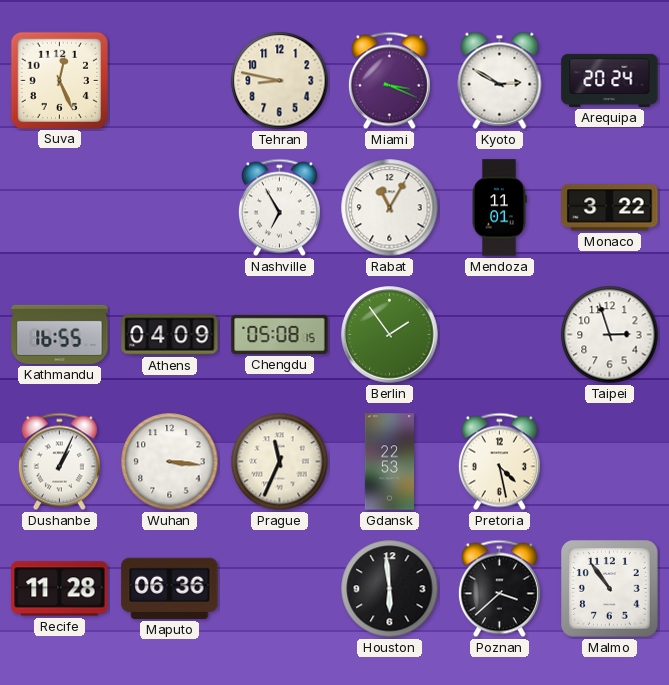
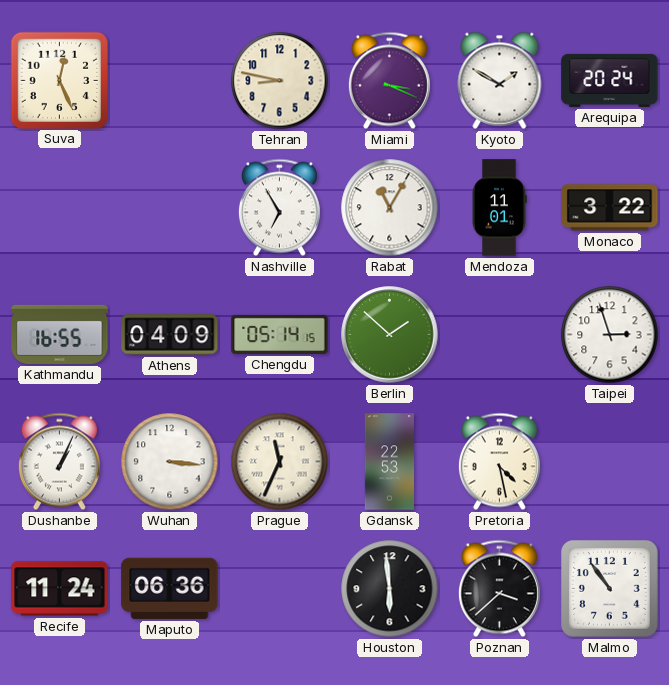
Kyoto: 2:50 -> 1:50 (500, 80)
Chengdu: 05:08 -> 05:14 (280, 334)
Berlin: 1:54 -> 1:52 (390, 335)
Recife: 11:28 -> 11:24 (60, 589)
